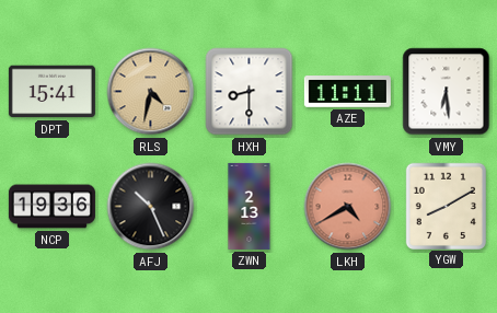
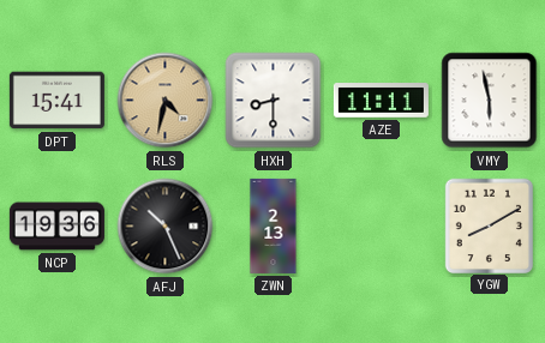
VMY: 6:29 -> 5:58 (490, 101)
LKH: 4:40 -> none (348, 207)
